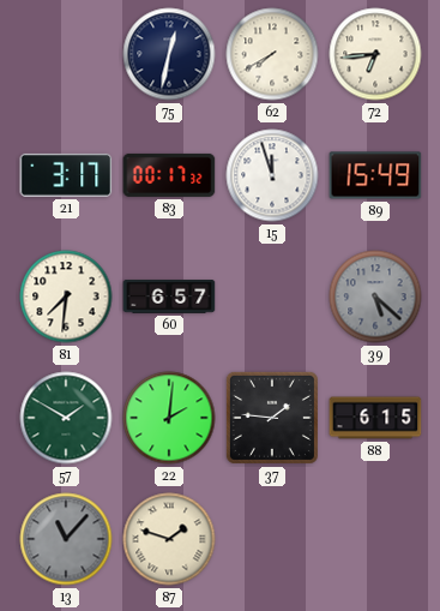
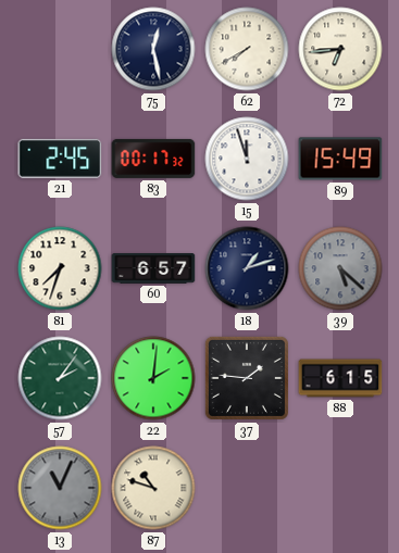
75: 12:32 -> 12:28 (153, 49)
21: 3:17 -> 2:45 (60, 159)
81: 7:31 -> 7:33 (60, 268)
18: none -> 1:12 (247, 268)
57: 1:50 -> 2:06 (60, 378)
13: 11:07 -> 11:04 (60, 488)
87: 1:48 -> 10:48 (153, 488)
